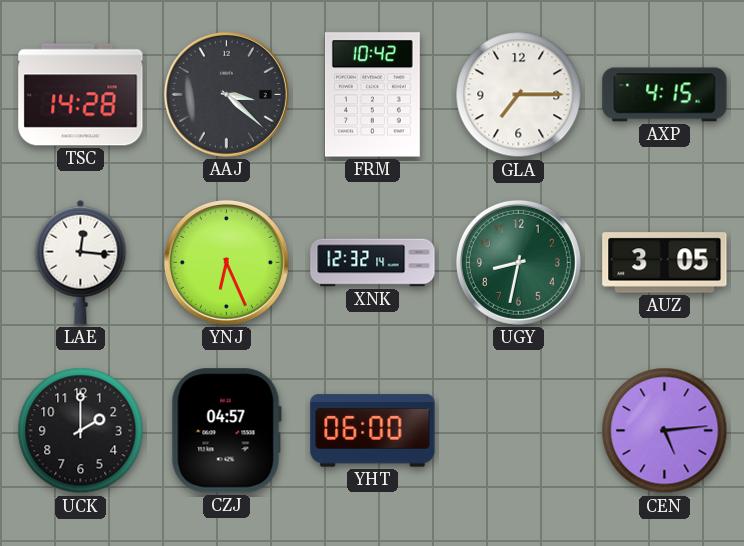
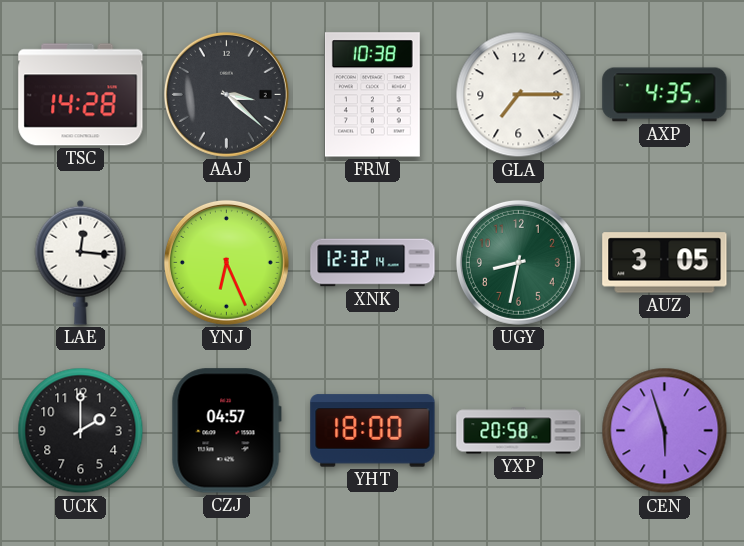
FRM: 10:42 -> 10:38 (372, 95)
AXP: 4:15 -> 4:35 (665, 95)
YHT: 06:00 -> 18:00 (373, 431)
YXP: none -> 20:58 (519, 431)
CEN: 5:14 -> 5:57 (665, 431)
